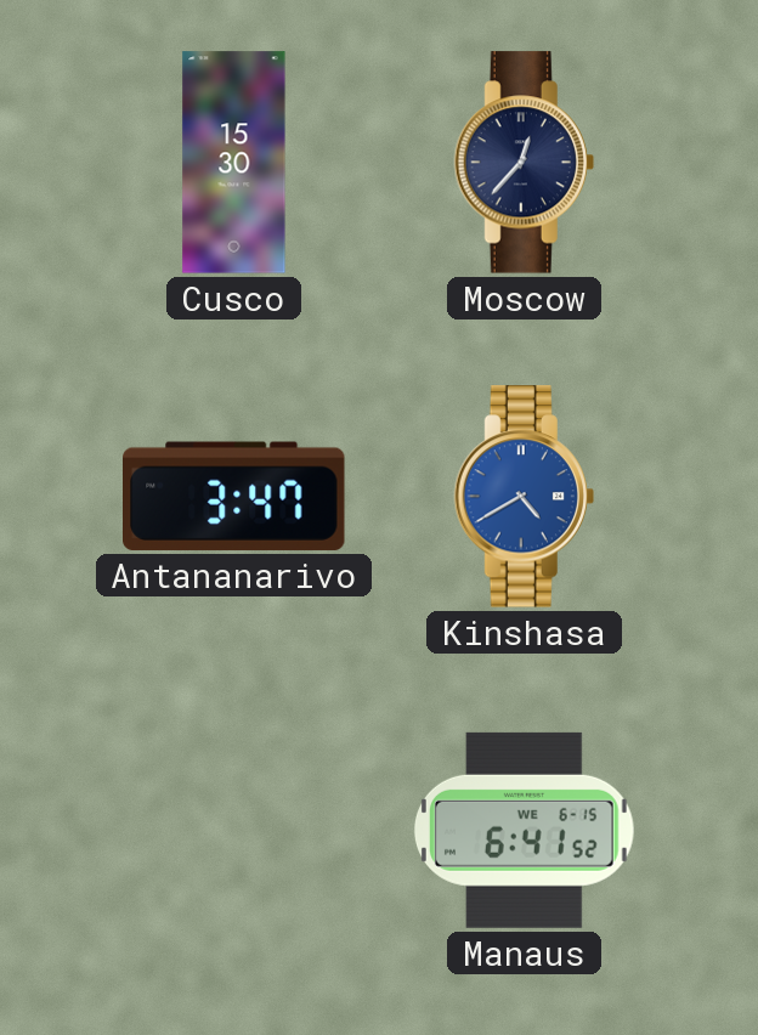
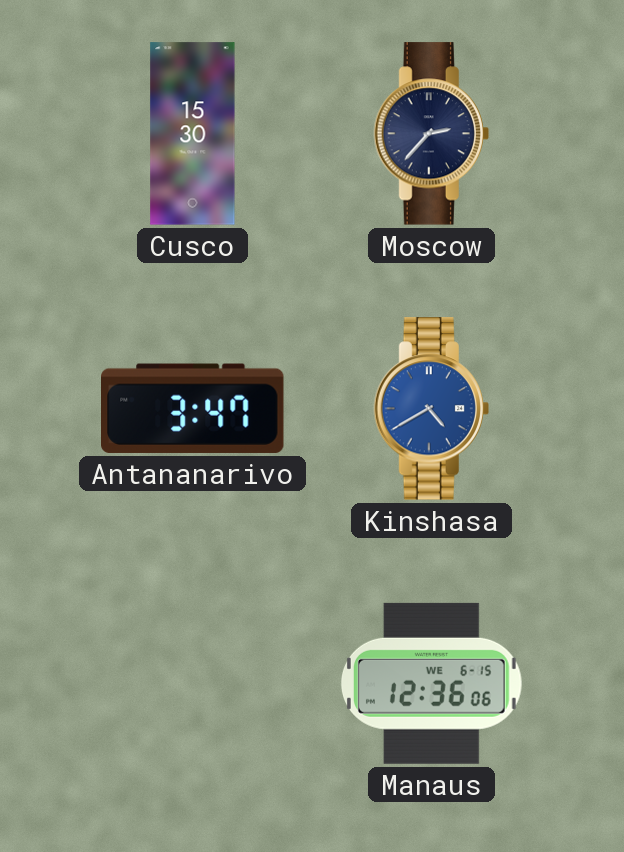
Moscow: 12:37 -> 2:37 (431, 134)
Manaus: 6:41 -> 12:36 (431, 683)
